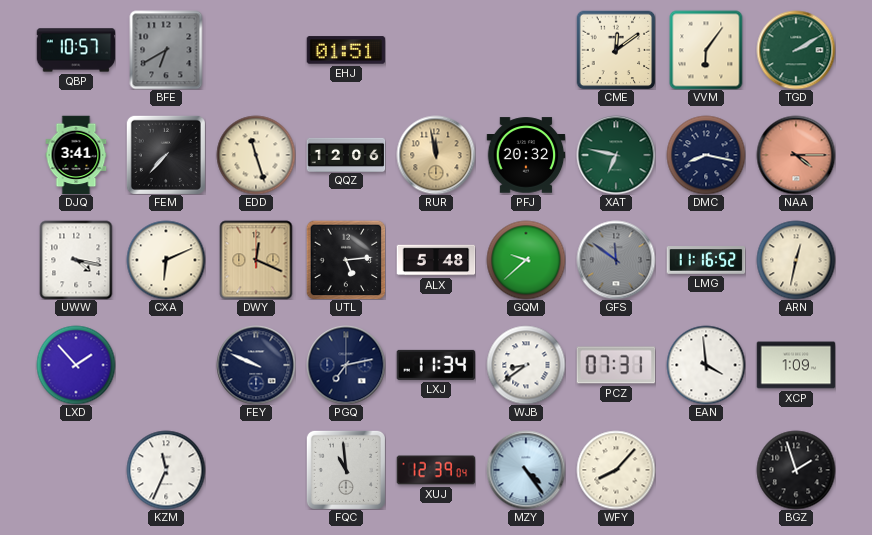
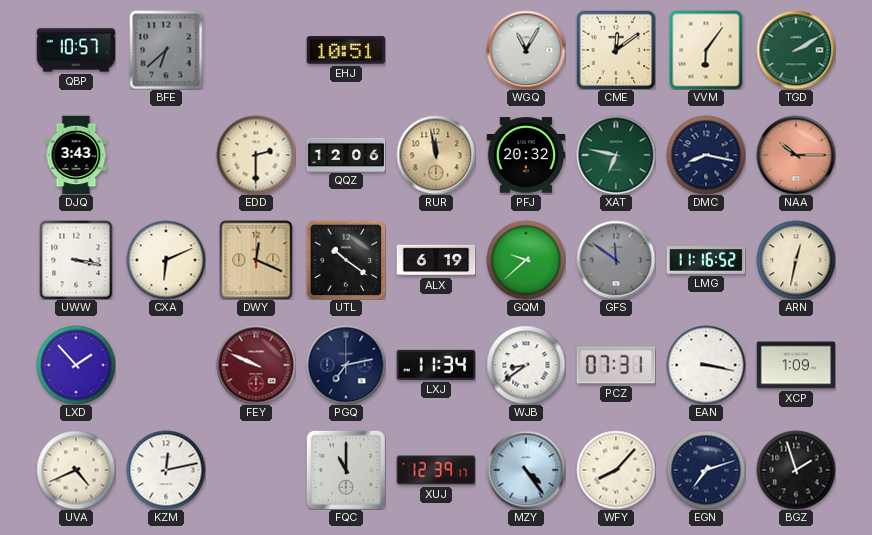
BFE: 6:40 -> 6:38 (166, 50)
EHJ: 01:51 -> 10:51 (346, 50)
WGQ: none -> 11:05 (526, 50)
DJQ: 3:41 -> 3:43 (76, 155)
FEM: 7:37 -> none (166, 155)
EDD: 11:27 -> 2:30 (256, 155)
NAA: 4:15 -> 10:15 (796, 155)
UWW: 4:17 -> 3:17 (76, 260)
UTL: 5:14 -> 10:21 (346, 260)
ALX: 5:48 -> 6:19 (436, 260)
FEY dial: navy -> burgundy (256, 365)
EAN: 3:59 -> 3:17 (706, 365)
UVA: none -> 4:41 (76, 470)
KZM: 11:34 -> 12:13 (166, 470)
FQC: 10:59 -> 11:00 (346, 470)
XUJ: 12:39:04 -> 12:39:17 (436, 470)
EGN: none -> 7:12 (706, 470)
